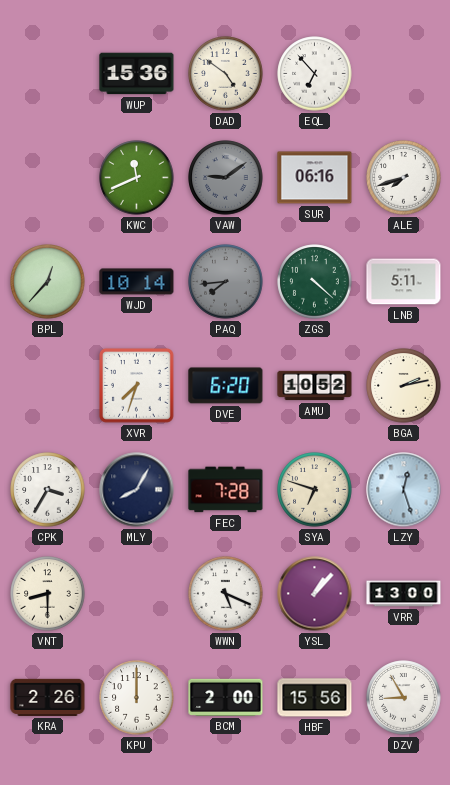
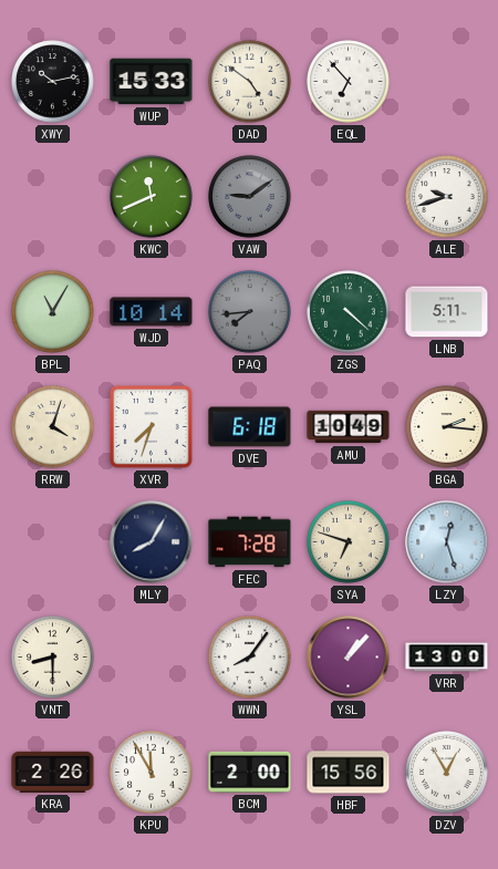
XWY: none -> 10:13 (53, 82)
WUP: 15:36 -> 15:33 (152, 82)
SUR: 06:16 -> none (315, 178)
ALE: 7:42 -> 9:42 (447, 197)
BPL: 12:37 -> 11:05 (53, 312)
RRW: none -> 4:03 (53, 427)
DVE: 6:20 -> 6:18 (250, 427)
AMU: 10:52 -> 10:49 (349, 427)
BGA: 2:13 -> 2:16 (447, 427)
CPK: 3:35 -> none (48, 490)
WWN: 5:19 -> 8:06 (250, 658)
KPU: 12:00 -> 11:55 (152, 773)
DZV: 8:55 -> 12:55 (447, 773)
